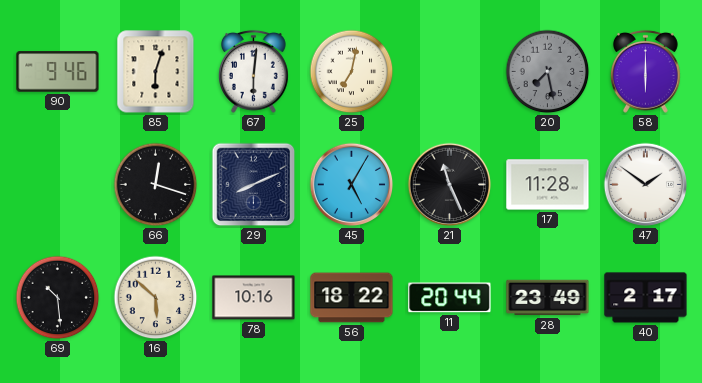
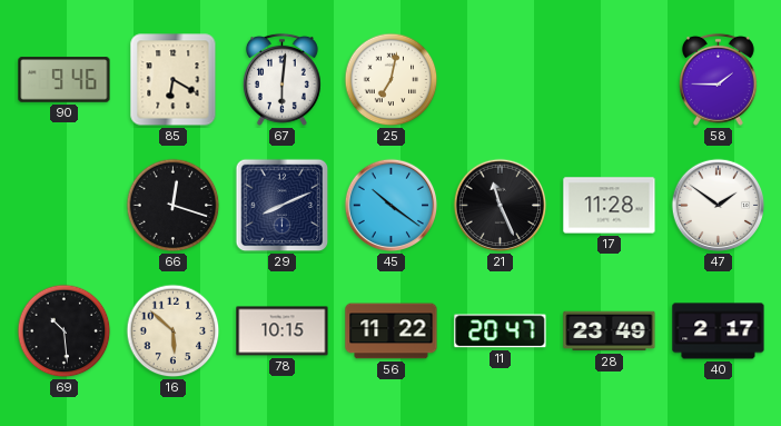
85: 6:03 -> 6:20 (174, 80)
20: 7:28 -> none (548, 72)
58: 6:00 -> 1:45 (718, 79)
45: 5:05 -> 10:21 (392, 206)
78: 10:16 -> 10:15 (283, 331)
56: 18:22 -> 11:22 (392, 331)
11: 20:44 -> 20:47 (501, 331)
